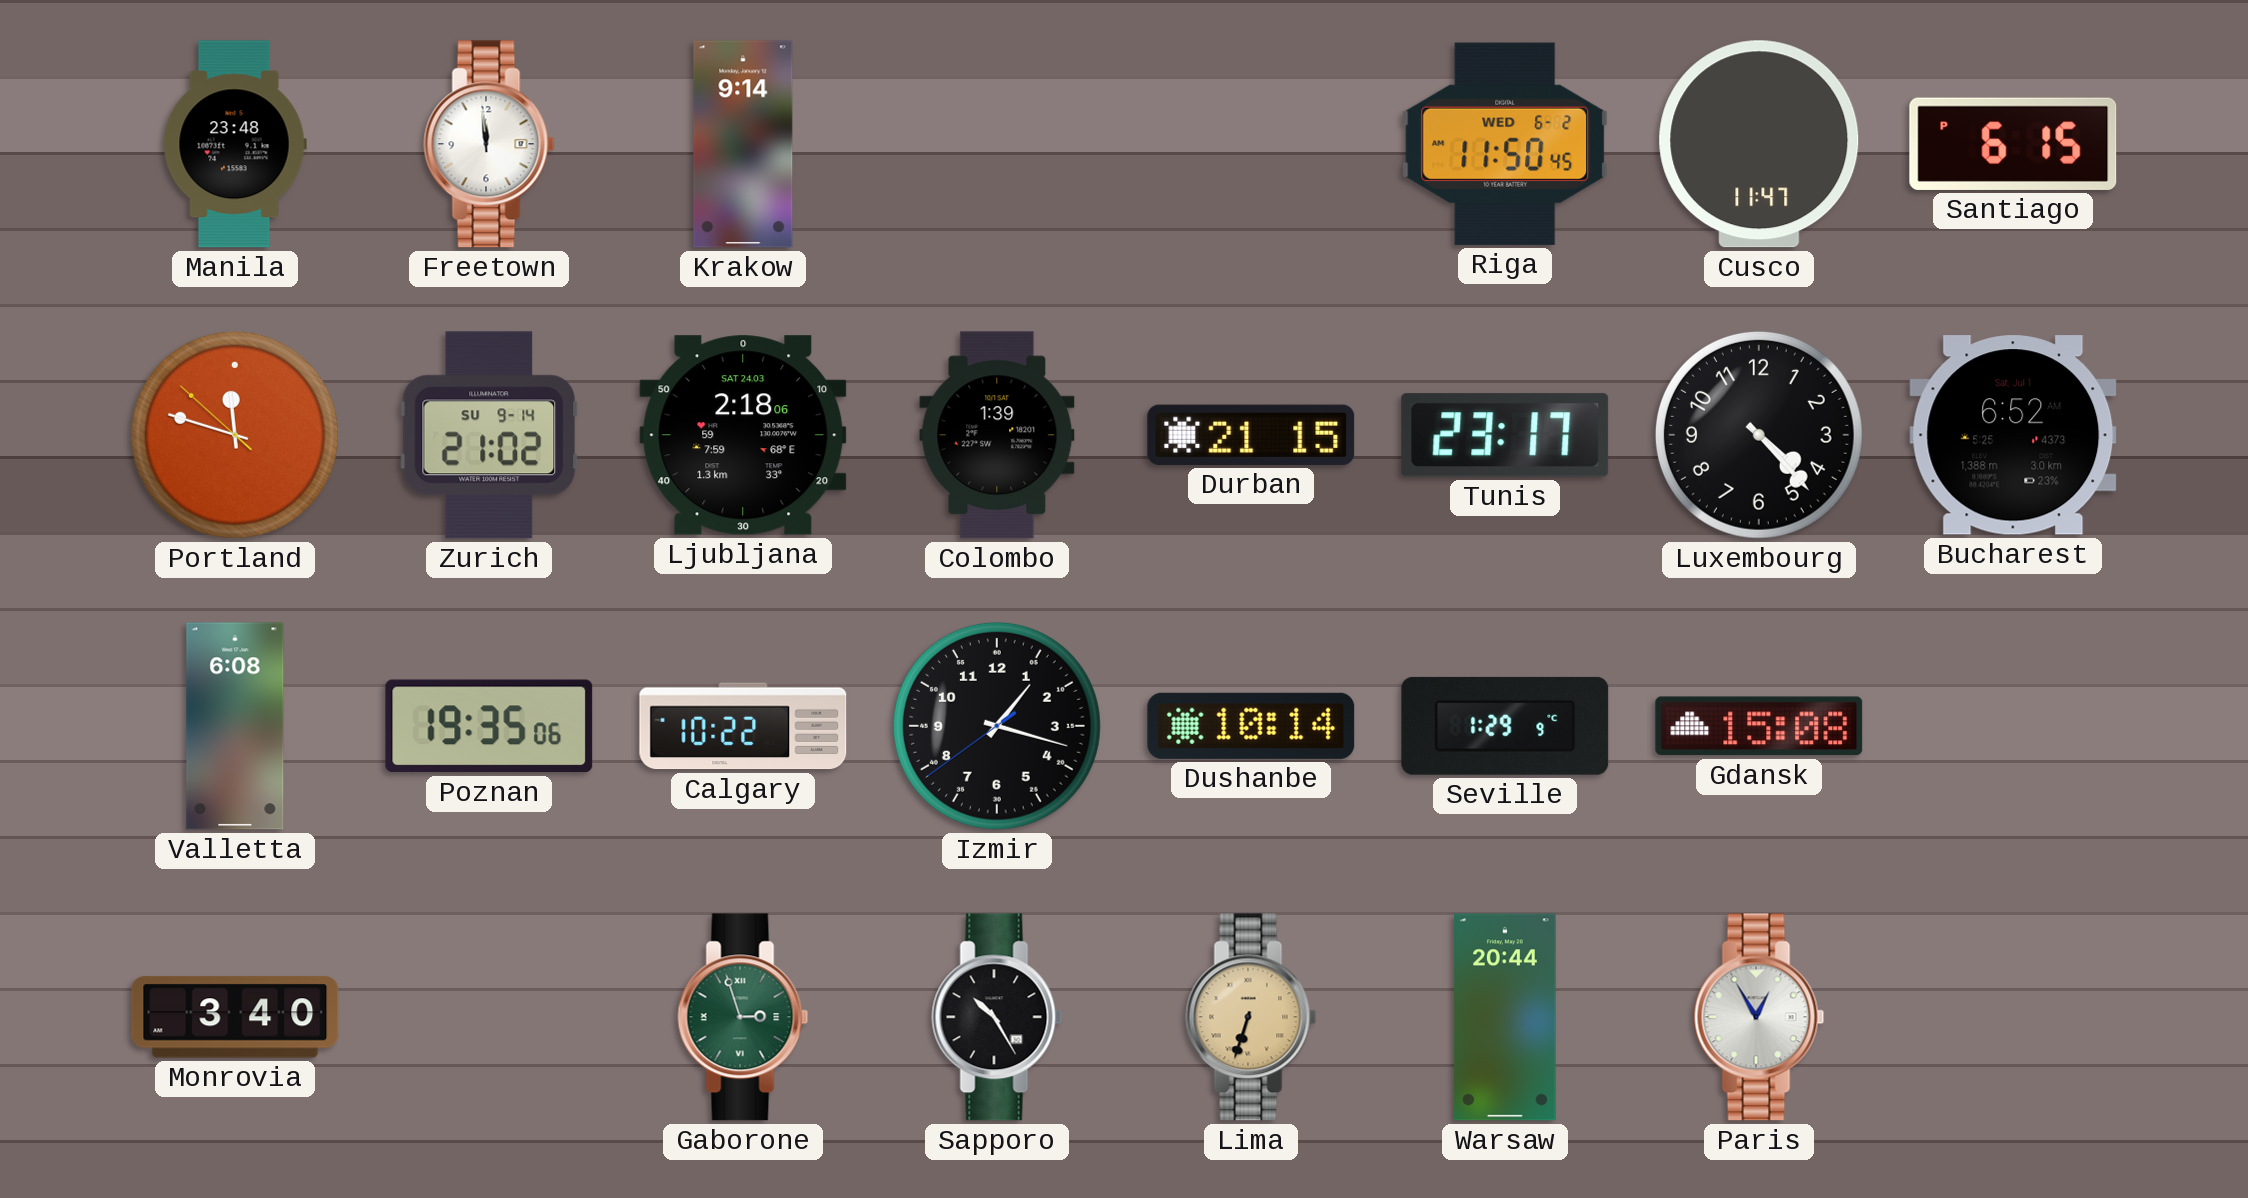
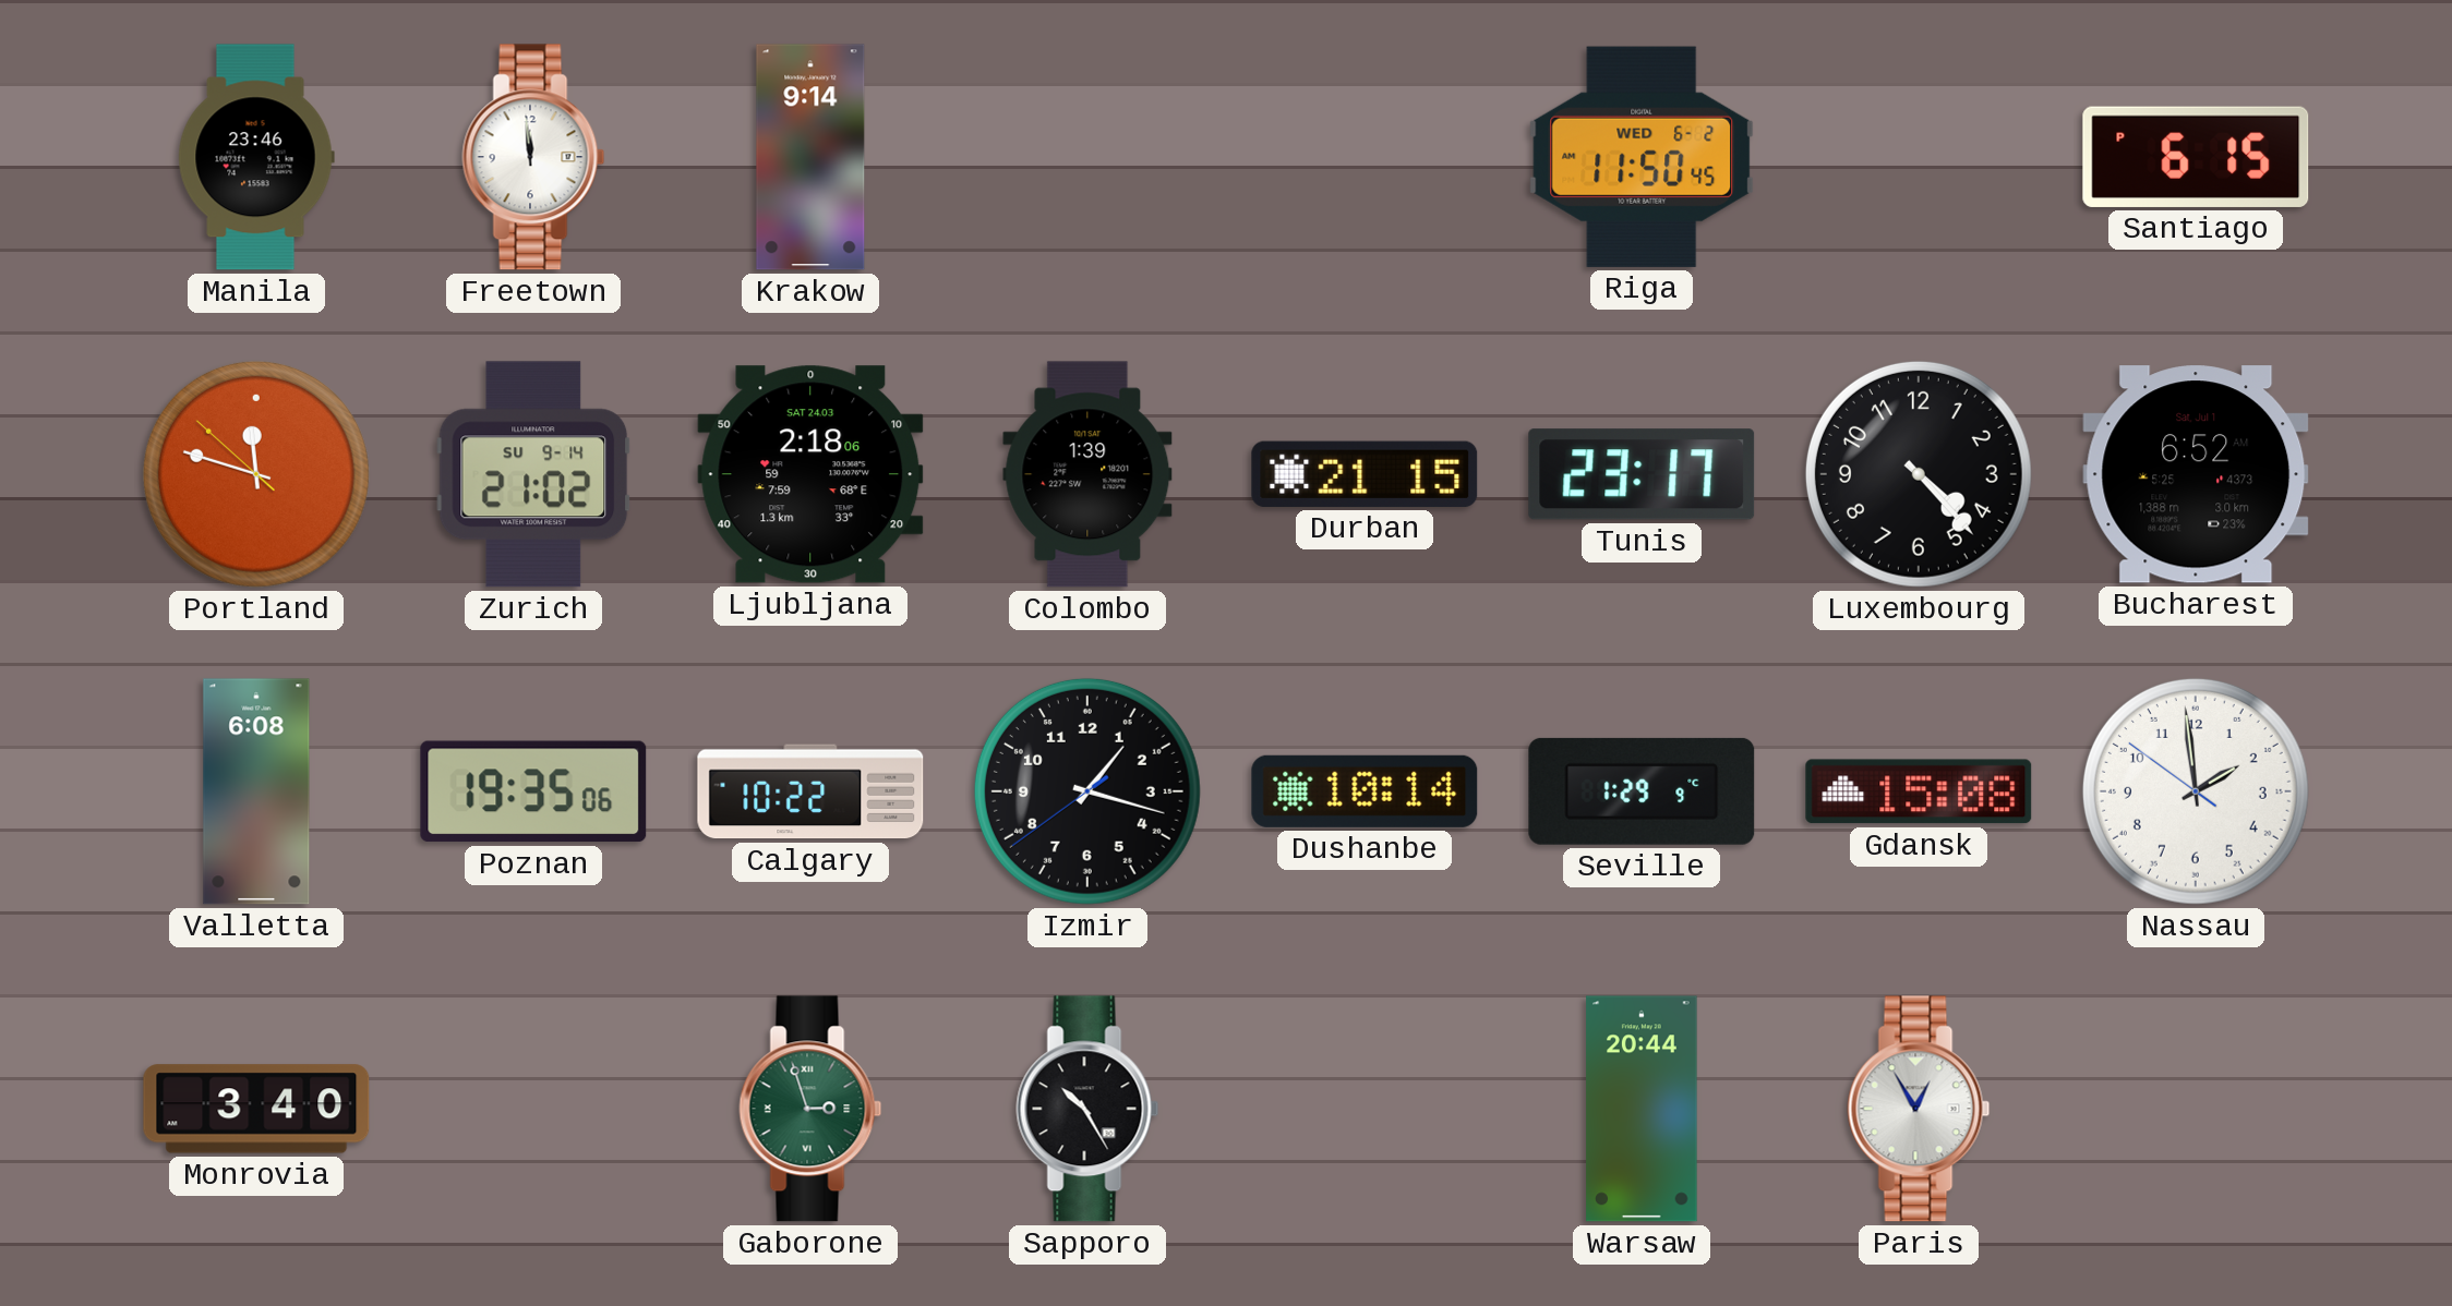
Manila: 23:48 -> 23:46 (256, 157)
Cusco: 11:47 -> none (1759, 144)
Nassau: none -> 1:58 (2196, 791)
Lima: 6:33 -> none (1251, 1017)
